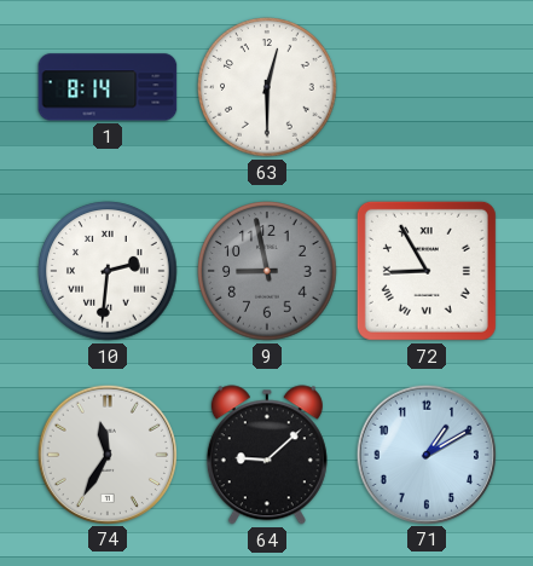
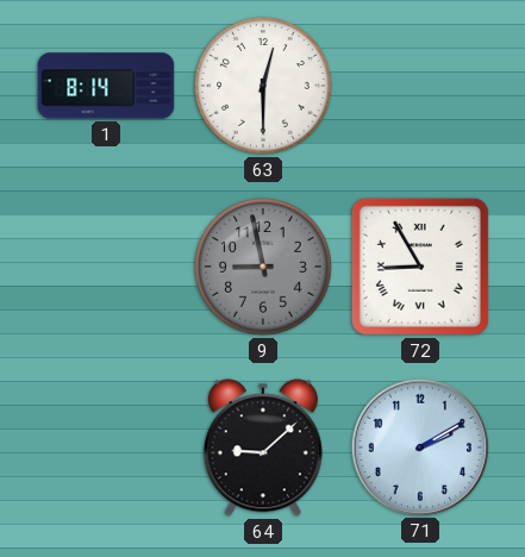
10: 2:31 -> none (108, 271)
74: 11:35 -> none (106, 454)
71: 1:10 -> 2:10 (419, 446)
